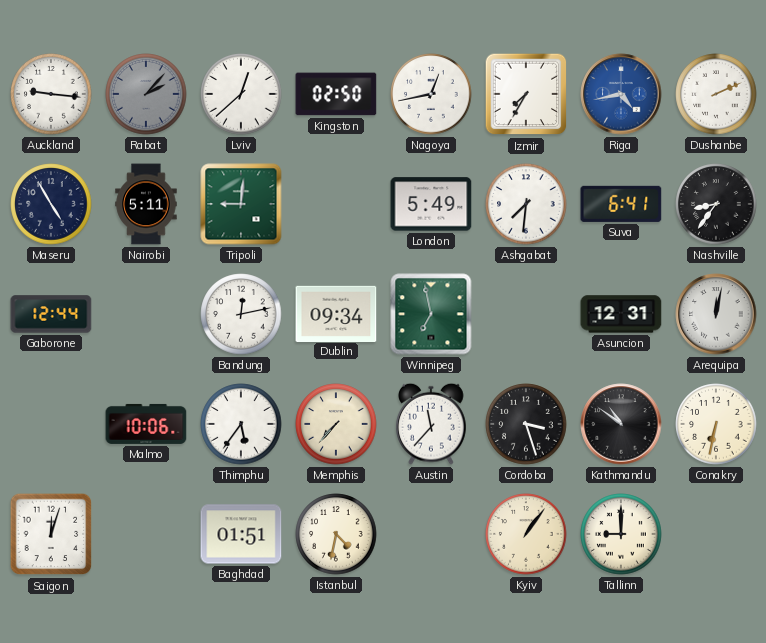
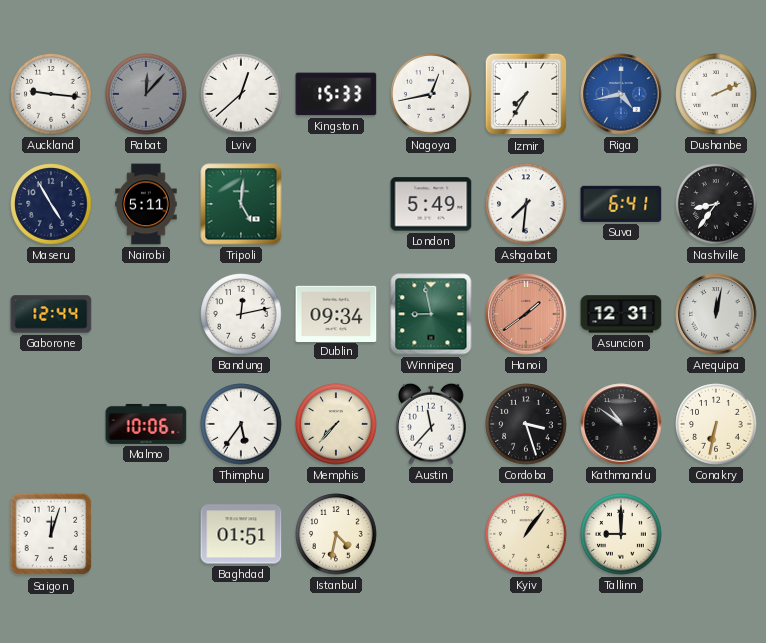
Rabat: 2:07 -> 12:07 (146, 94)
Kingston: 02:50 -> 15:33 (336, 94)
Tripoli: 9:01 -> 5:01 (241, 204)
Winnipeg: 6:58 -> 8:58 (431, 314)
Hanoi: none -> 1:39 (526, 314)
